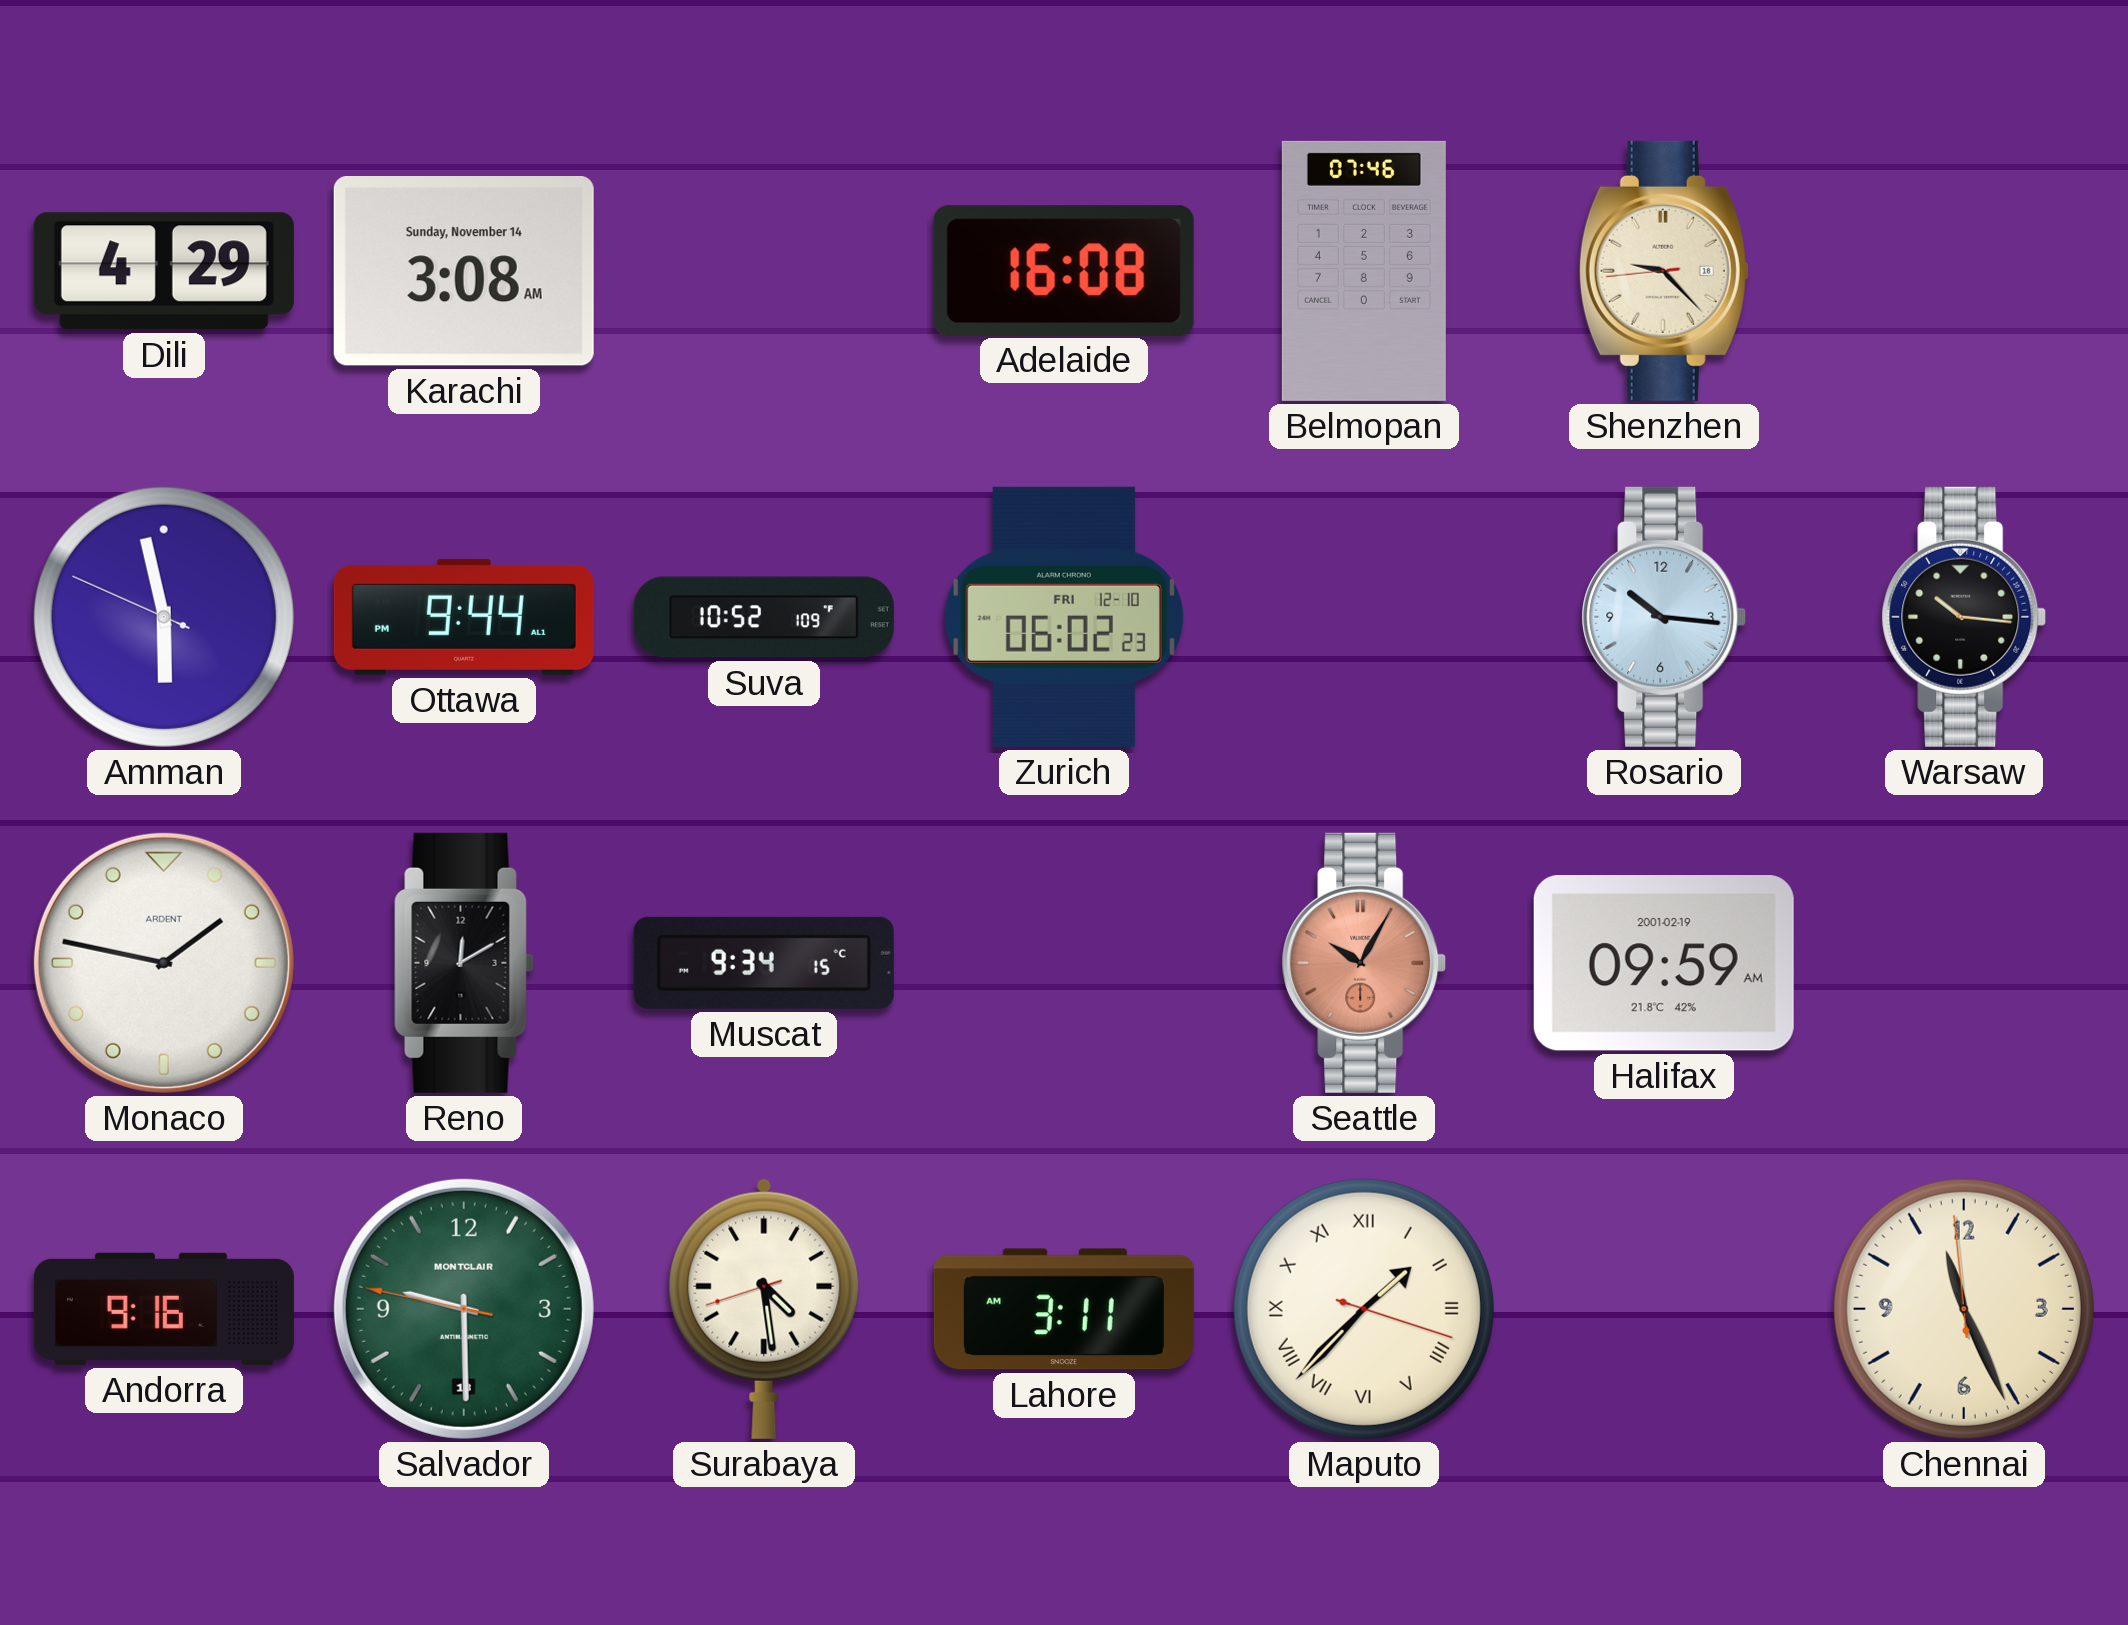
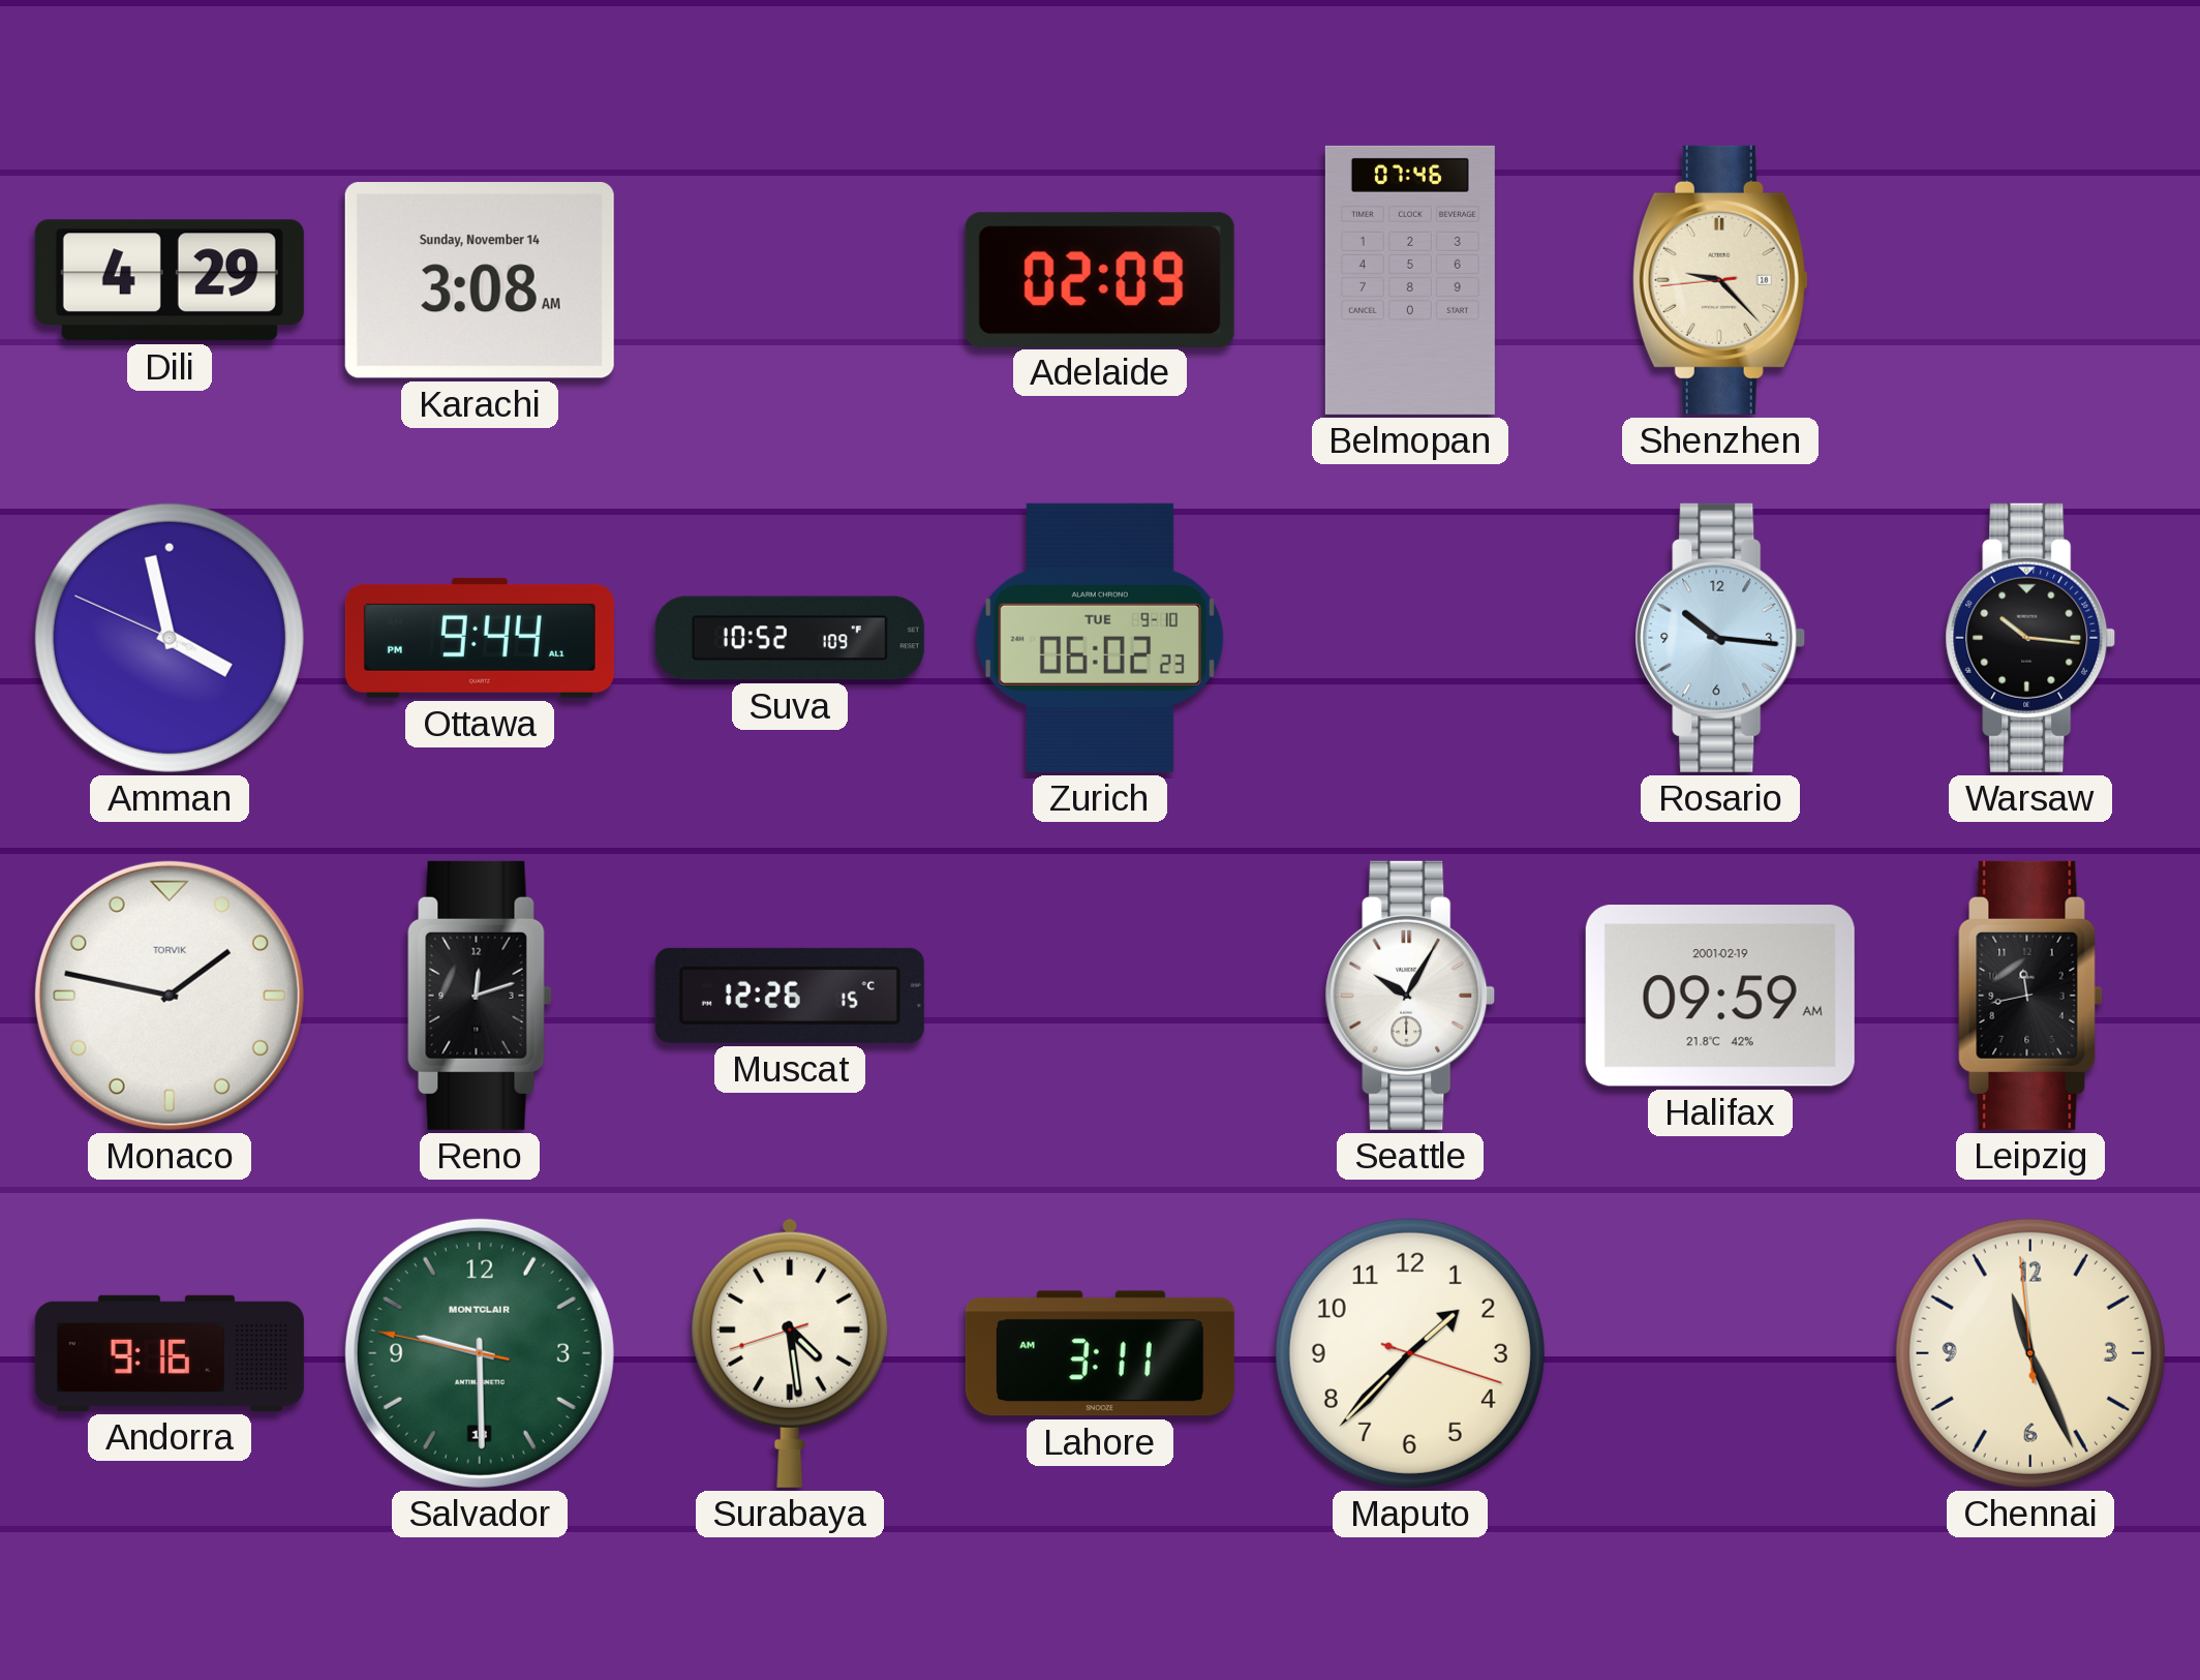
Adelaide: 16:08 -> 02:09 (1100, 279)
Amman: 5:57 -> 3:57 (170, 638)
Zurich date: FRI 12-10 -> TUE 9-10 (1100, 638)
Monaco brand: ARDENT -> TORVIK (170, 996)
Reno: 12:10 -> 12:12 (480, 996)
Muscat: 9:34 -> 12:26 (790, 996)
Seattle dial: salmon -> white (1410, 996)
Leipzig: none -> 11:43 (2030, 996)
Maputo numerals: Roman -> Arabic (1410, 1353)
